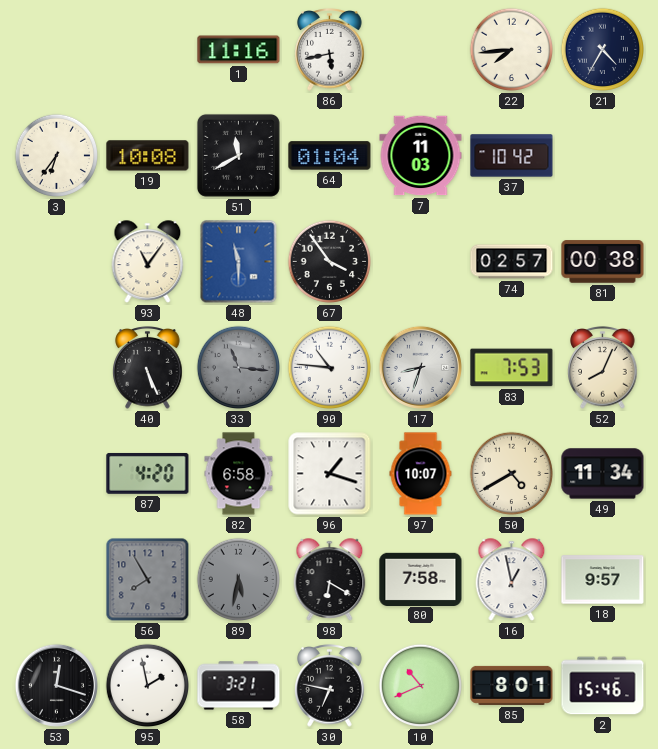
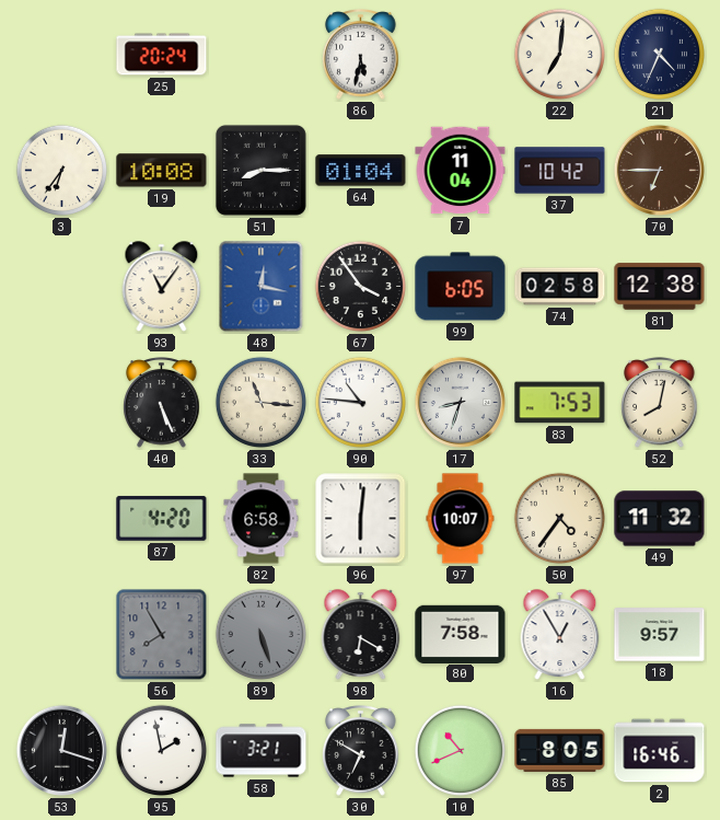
25: none -> 20:24 (162, 55)
1: 11:16 -> none (239, 50)
86: 5:43 -> 5:32 (361, 55)
22: 7:44 -> 7:01 (560, 55)
21: 4:35 -> 4:34 (660, 55)
51: 11:40 -> 8:15 (260, 170)
7: 11:03 -> 11:04 (461, 171)
70: none -> 6:45 (659, 170)
48: 11:30 -> 12:17 (262, 287)
99: none -> 6:05 (461, 287)
74: 02:57 -> 02:58 (560, 287)
81: 00:38 -> 12:38 (660, 287)
33 dial: grey -> cream (262, 403)
52: 8:04 -> 8:02 (660, 403)
96: 1:18 -> 6:01 (361, 519)
50: 4:40 -> 4:36 (560, 519)
49: 11:34 -> 11:32 (660, 519)
89: 5:32 -> 5:27 (262, 635)
16: 12:58 -> 12:55 (560, 635)
30: 6:47 -> 6:50 (361, 751)
85: 8:01 -> 8:05 (560, 750)
2: 15:46 -> 16:46 (660, 751)
